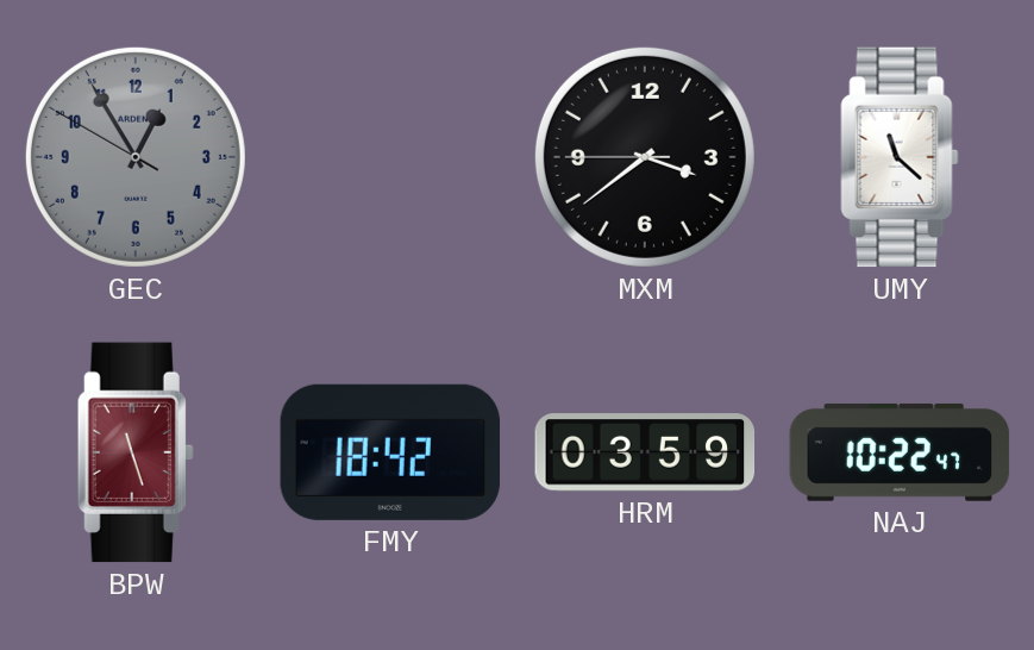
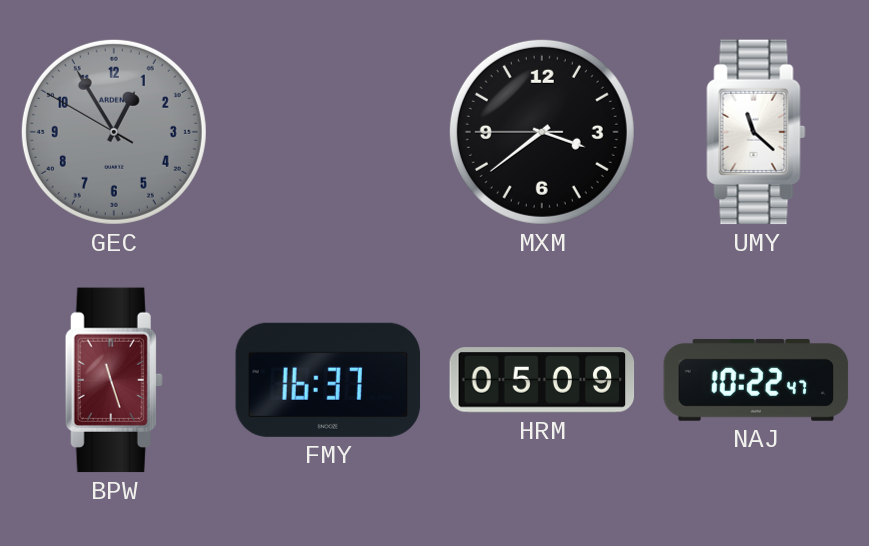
FMY: 18:42 -> 16:37 (328, 380)
HRM: 03:59 -> 05:09 (542, 380)
